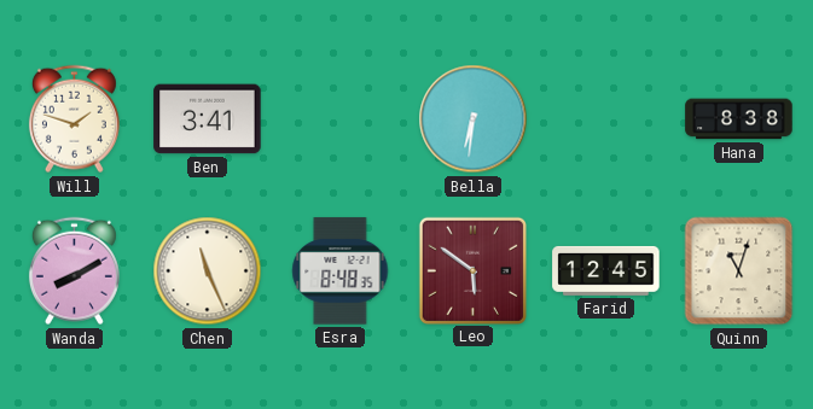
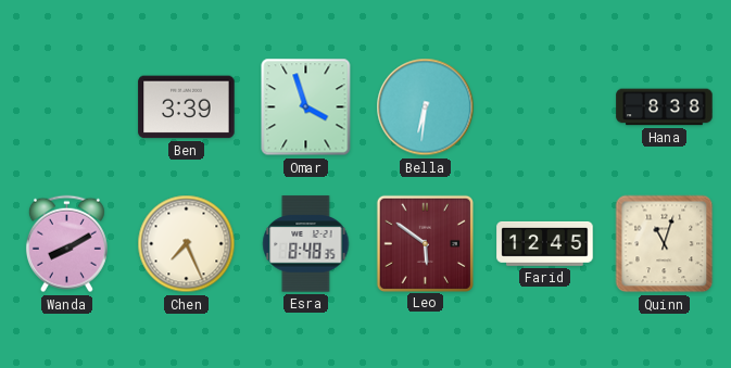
Will: 1:48 -> none (74, 119)
Ben: 3:41 -> 3:39 (187, 107)
Omar: none -> 3:57 (306, 107)
Chen: 11:26 -> 7:26 (187, 244)
